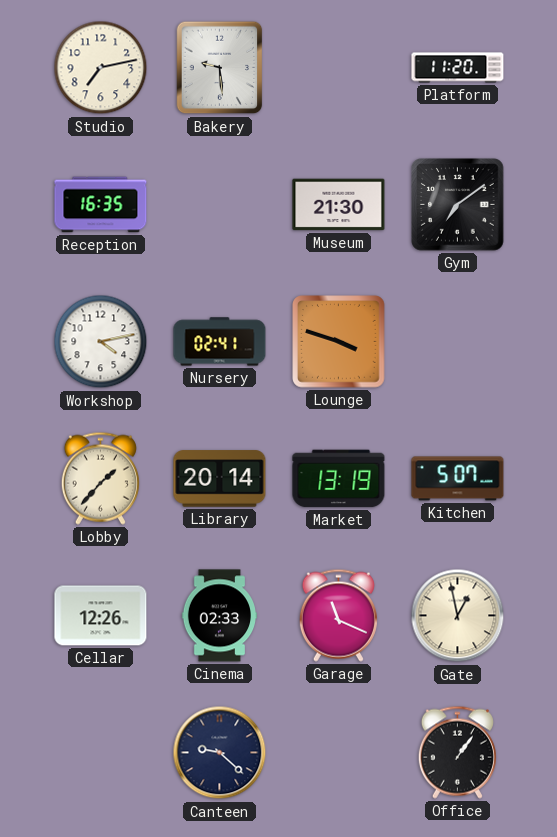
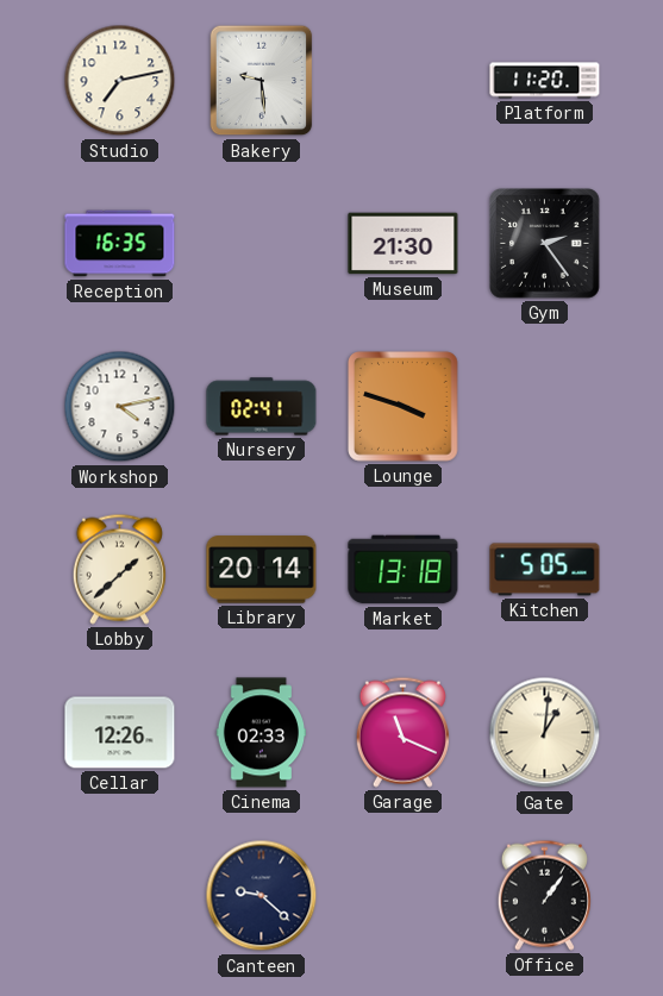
Gym: 7:09 -> 2:24 (545, 244)
Lobby: 1:37 -> 1:38 (119, 569)
Market: 13:19 -> 13:18 (404, 570)
Kitchen: 5:07 -> 5:05 (545, 570)
Gate: 12:58 -> 1:01 (545, 733)
